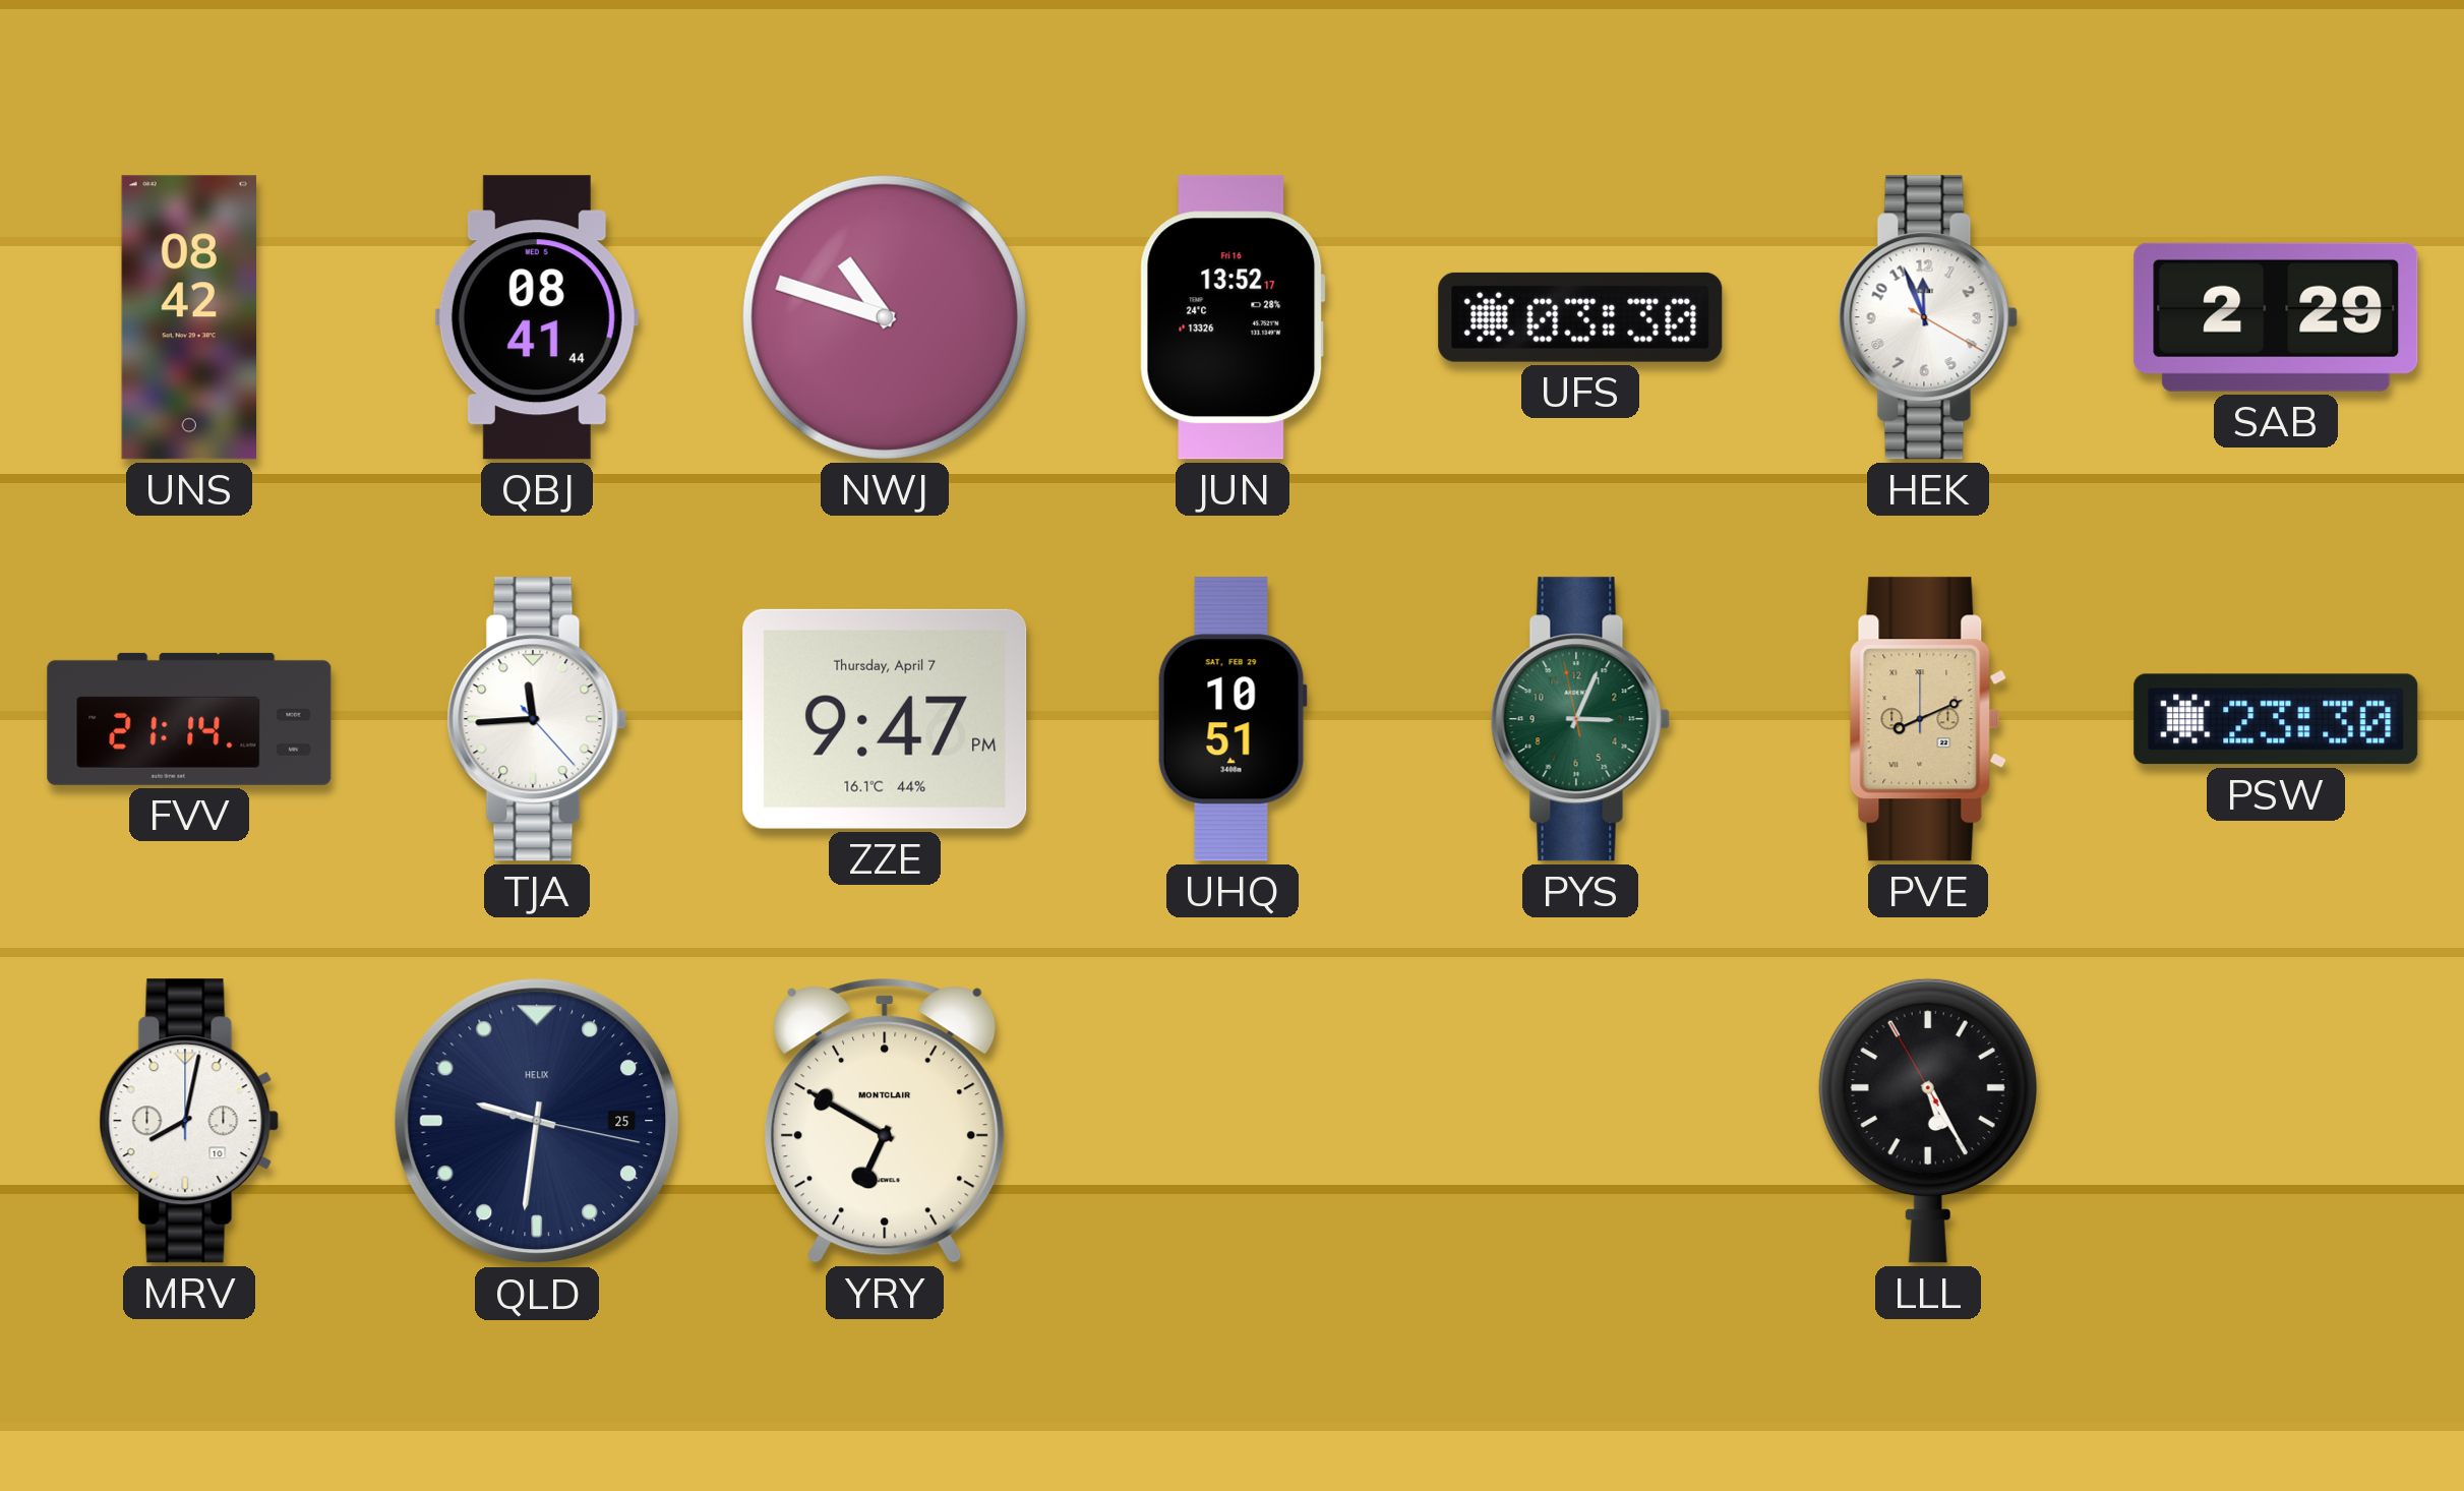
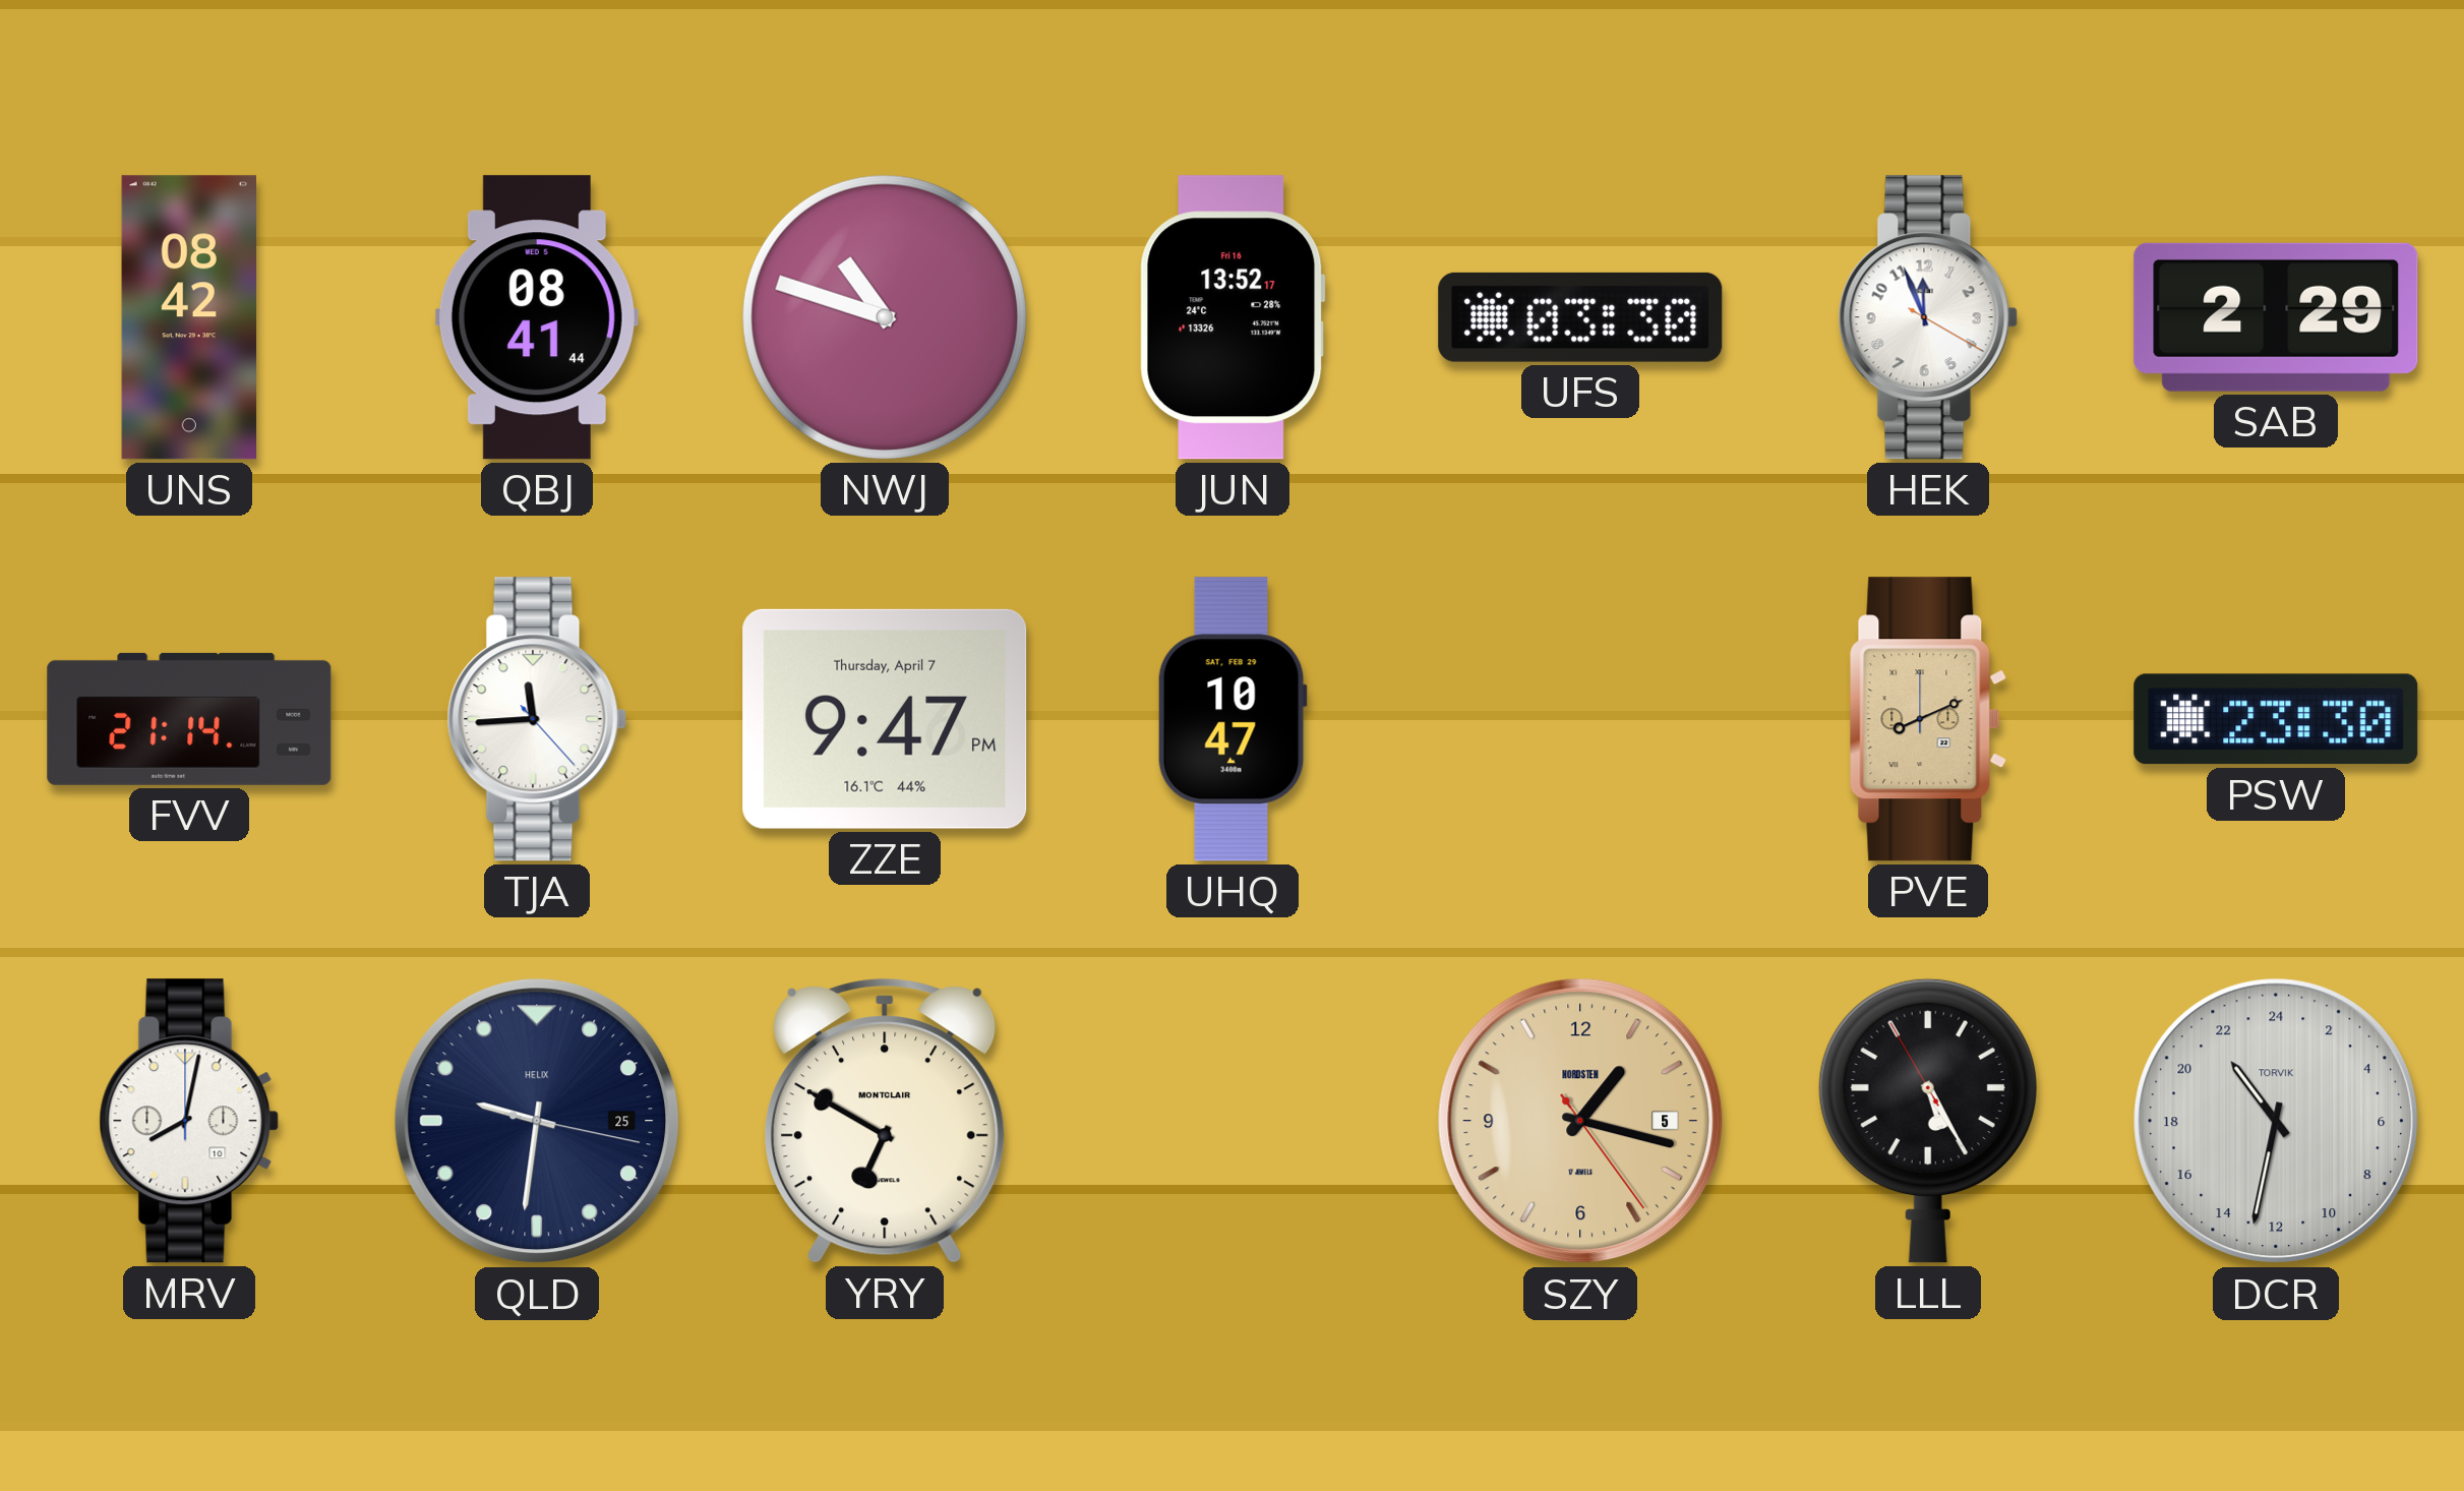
UHQ: 10:51 -> 10:47 (1233, 719)
PYS: 3:03 -> none (1580, 719)
SZY: none -> 1:17 (1580, 1121)
DCR: none -> 21:32 (2276, 1121)
